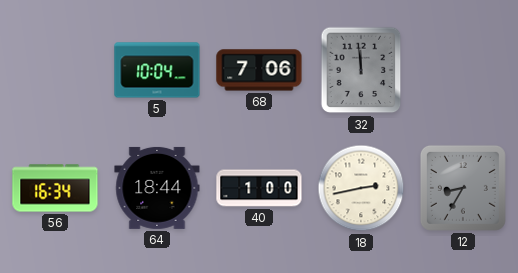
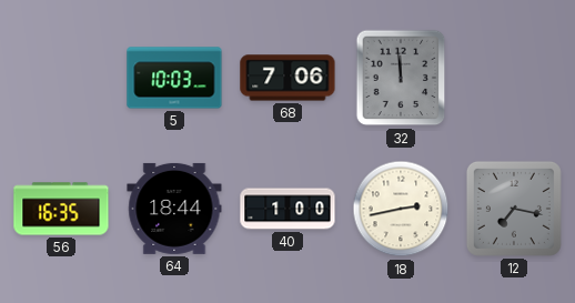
5: 10:04 -> 10:03 (174, 78)
56: 16:34 -> 16:35 (61, 209)
12: 8:35 -> 7:17 (514, 209)
